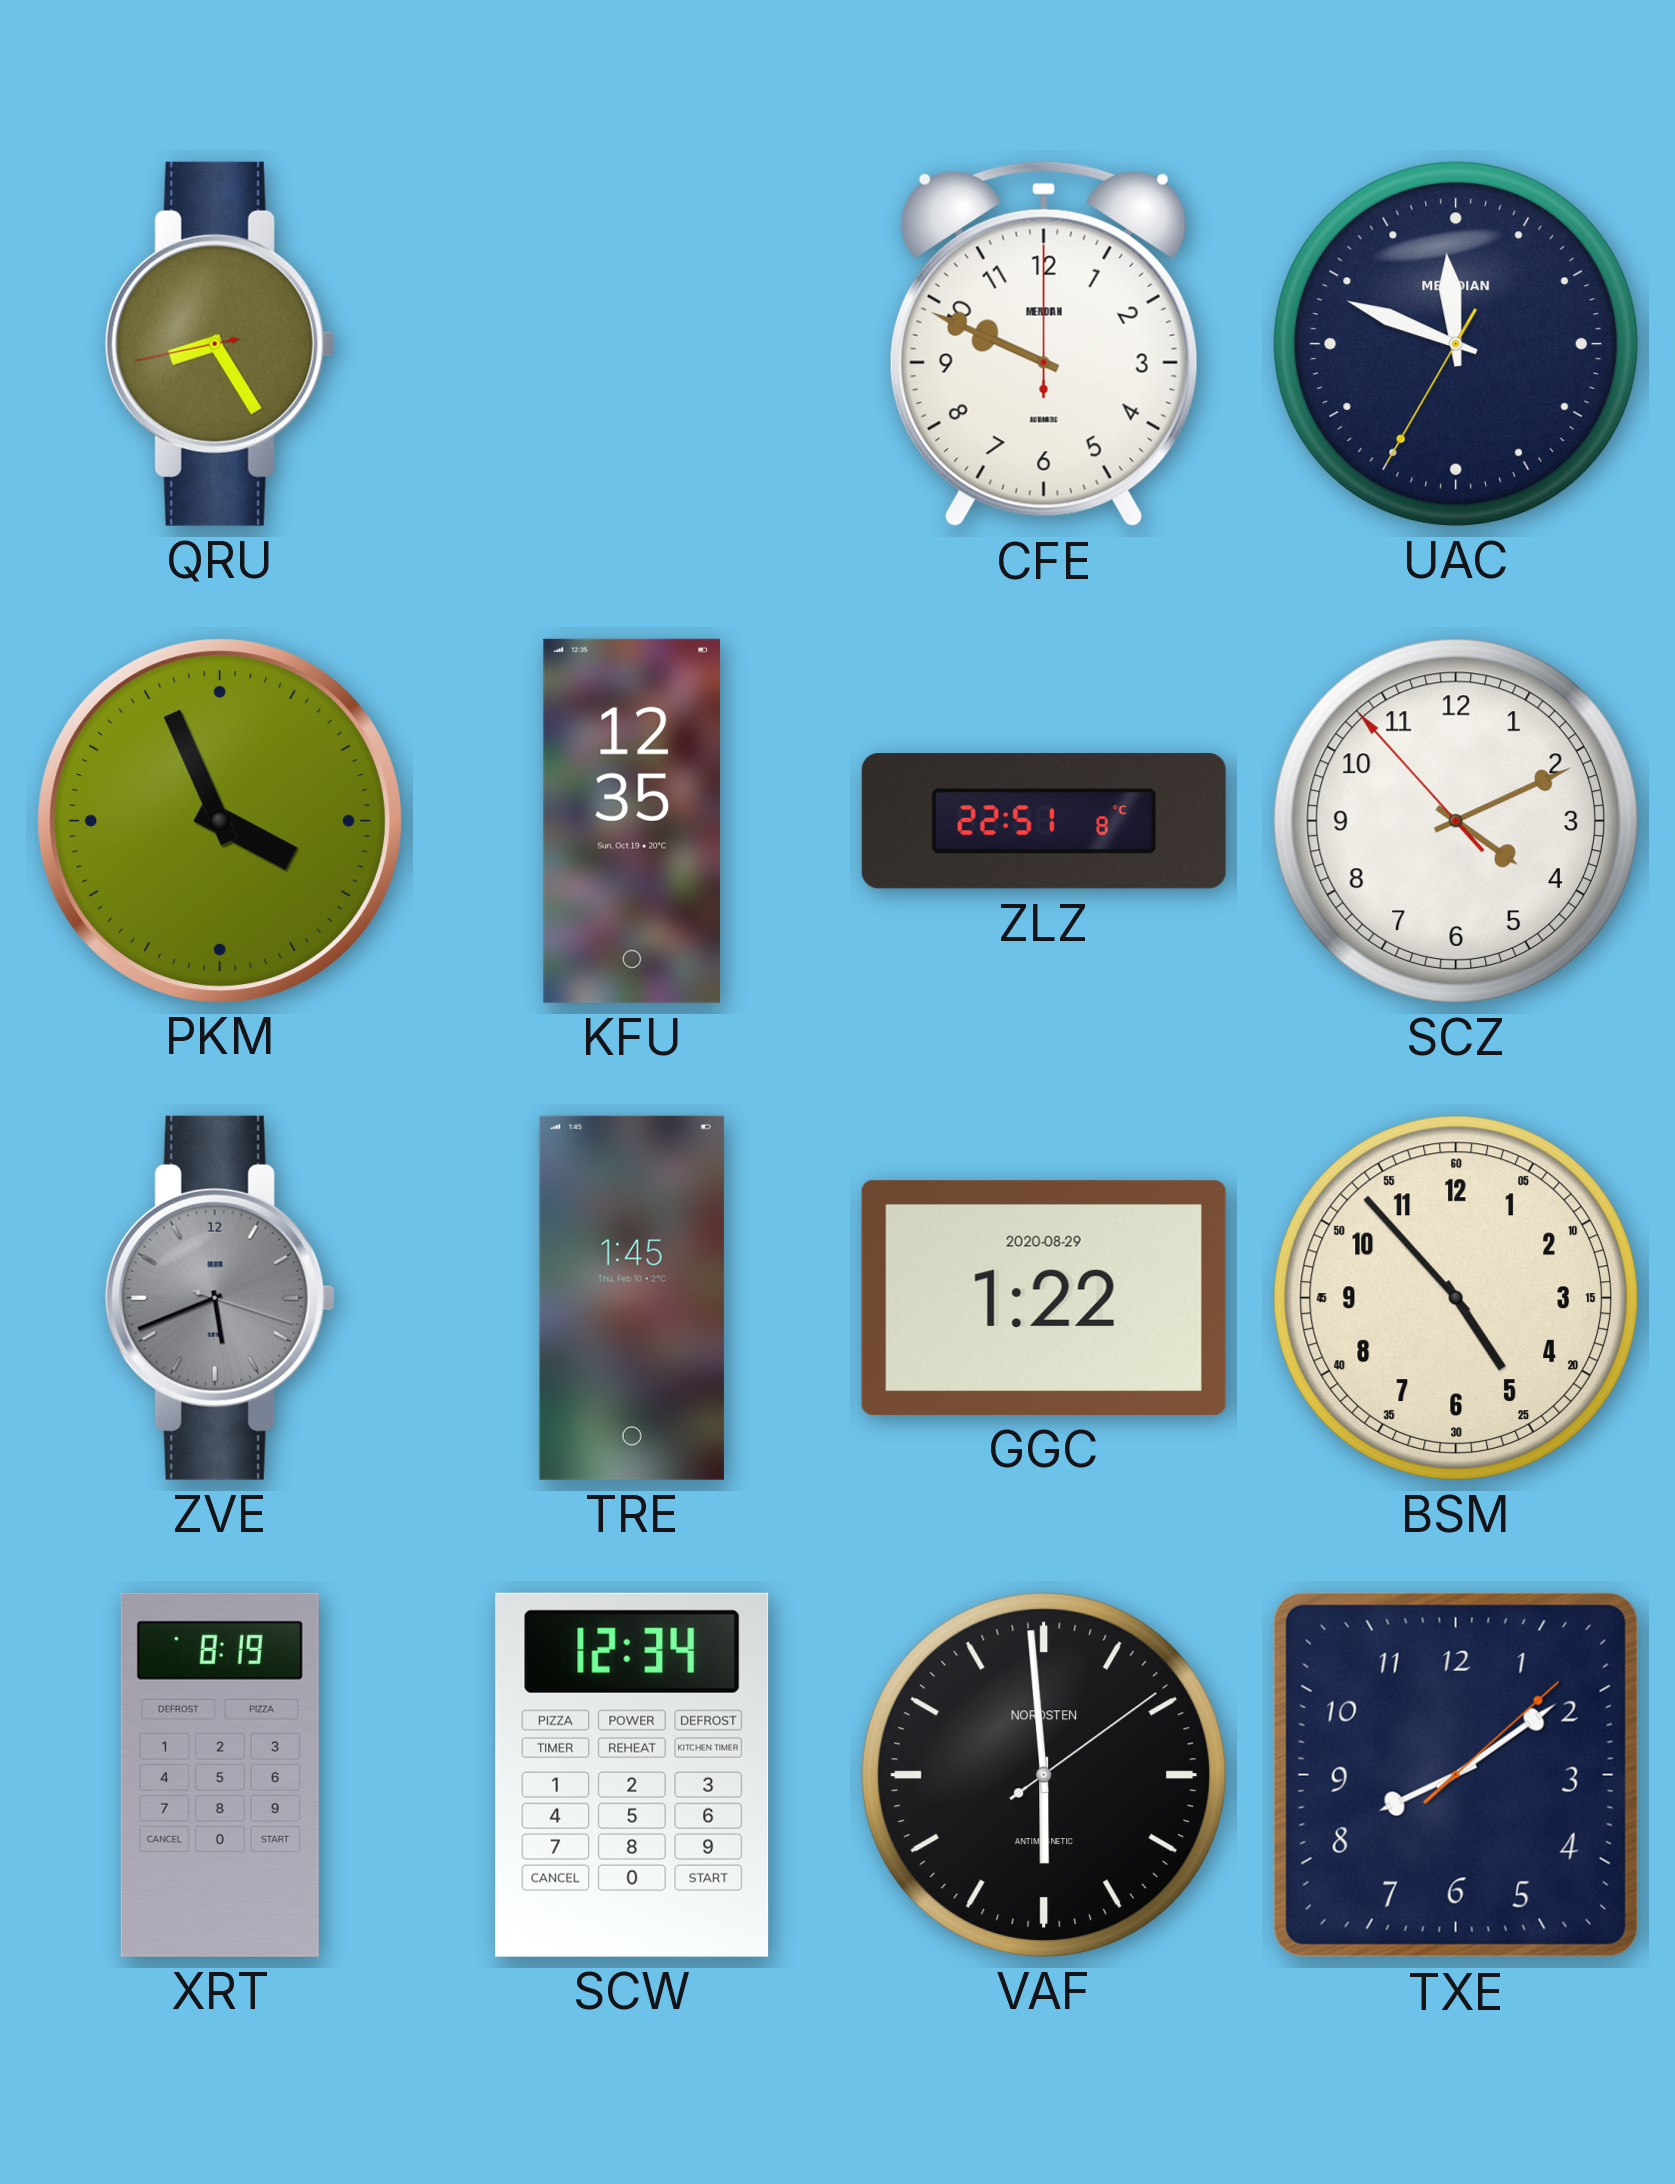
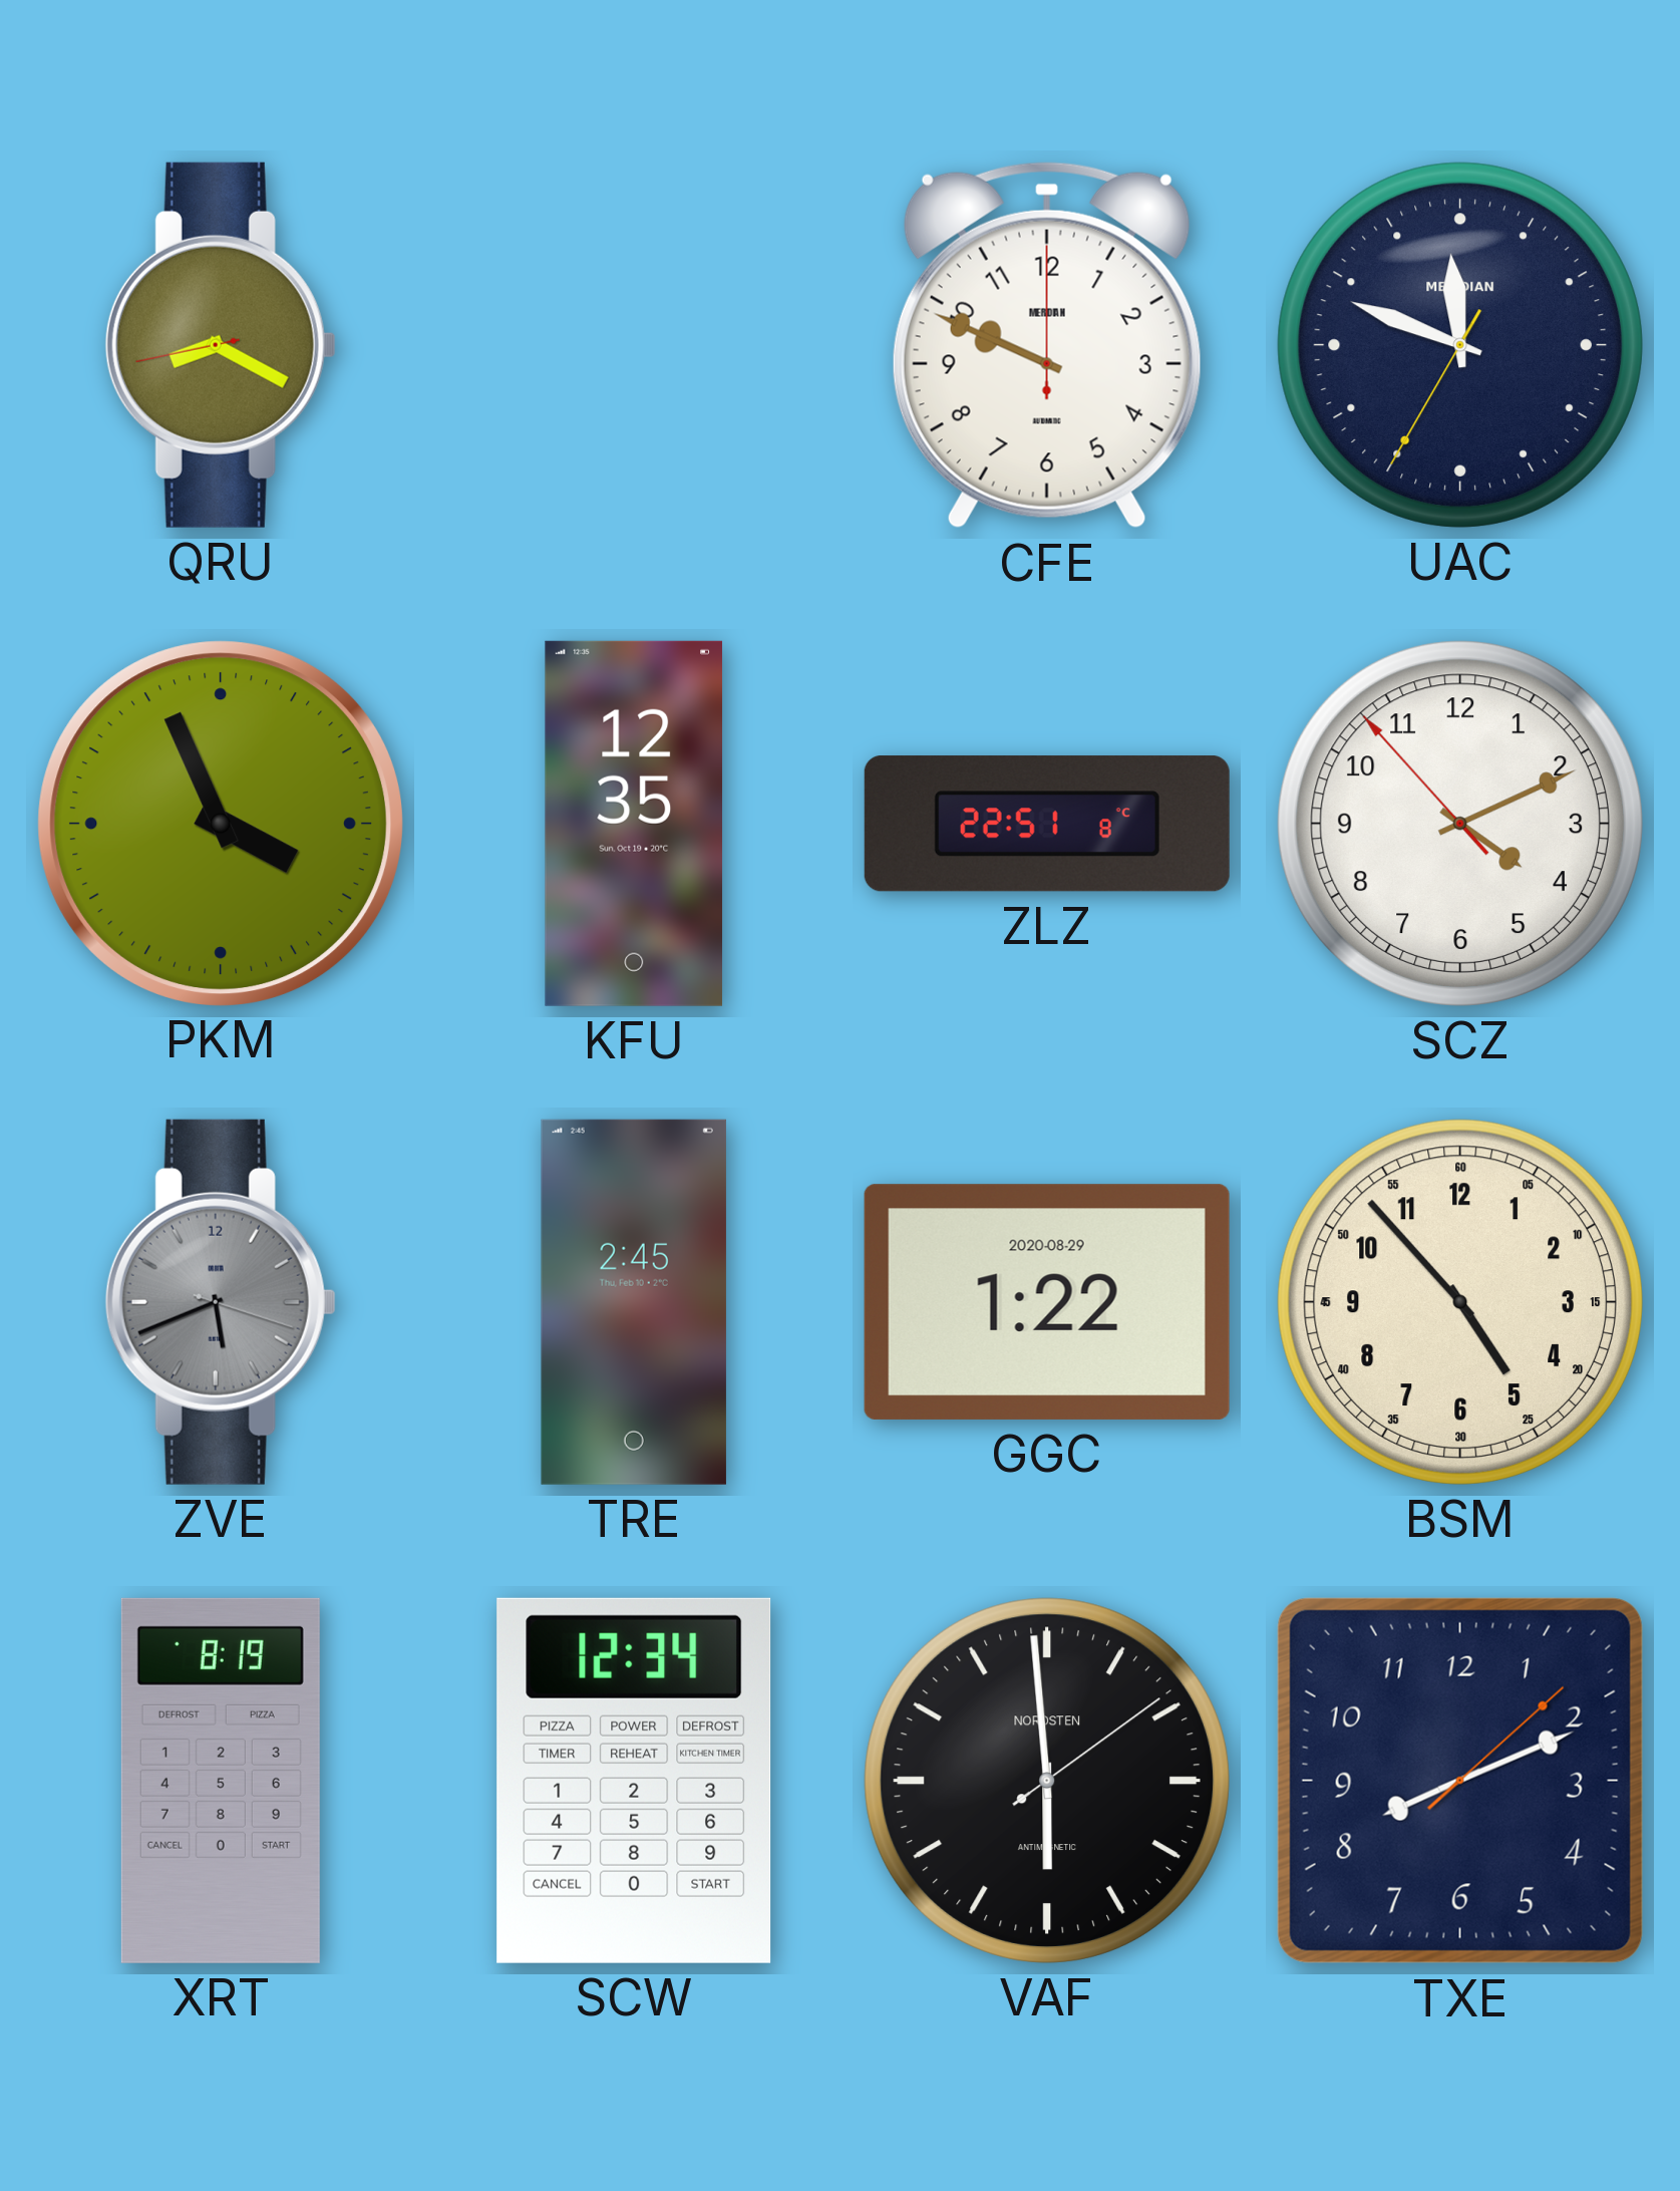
QRU: 8:24 -> 8:19 (221, 345)
TRE: 1:45 -> 2:45 (634, 1302)
TXE: 8:09 -> 8:11 (1460, 1781)
